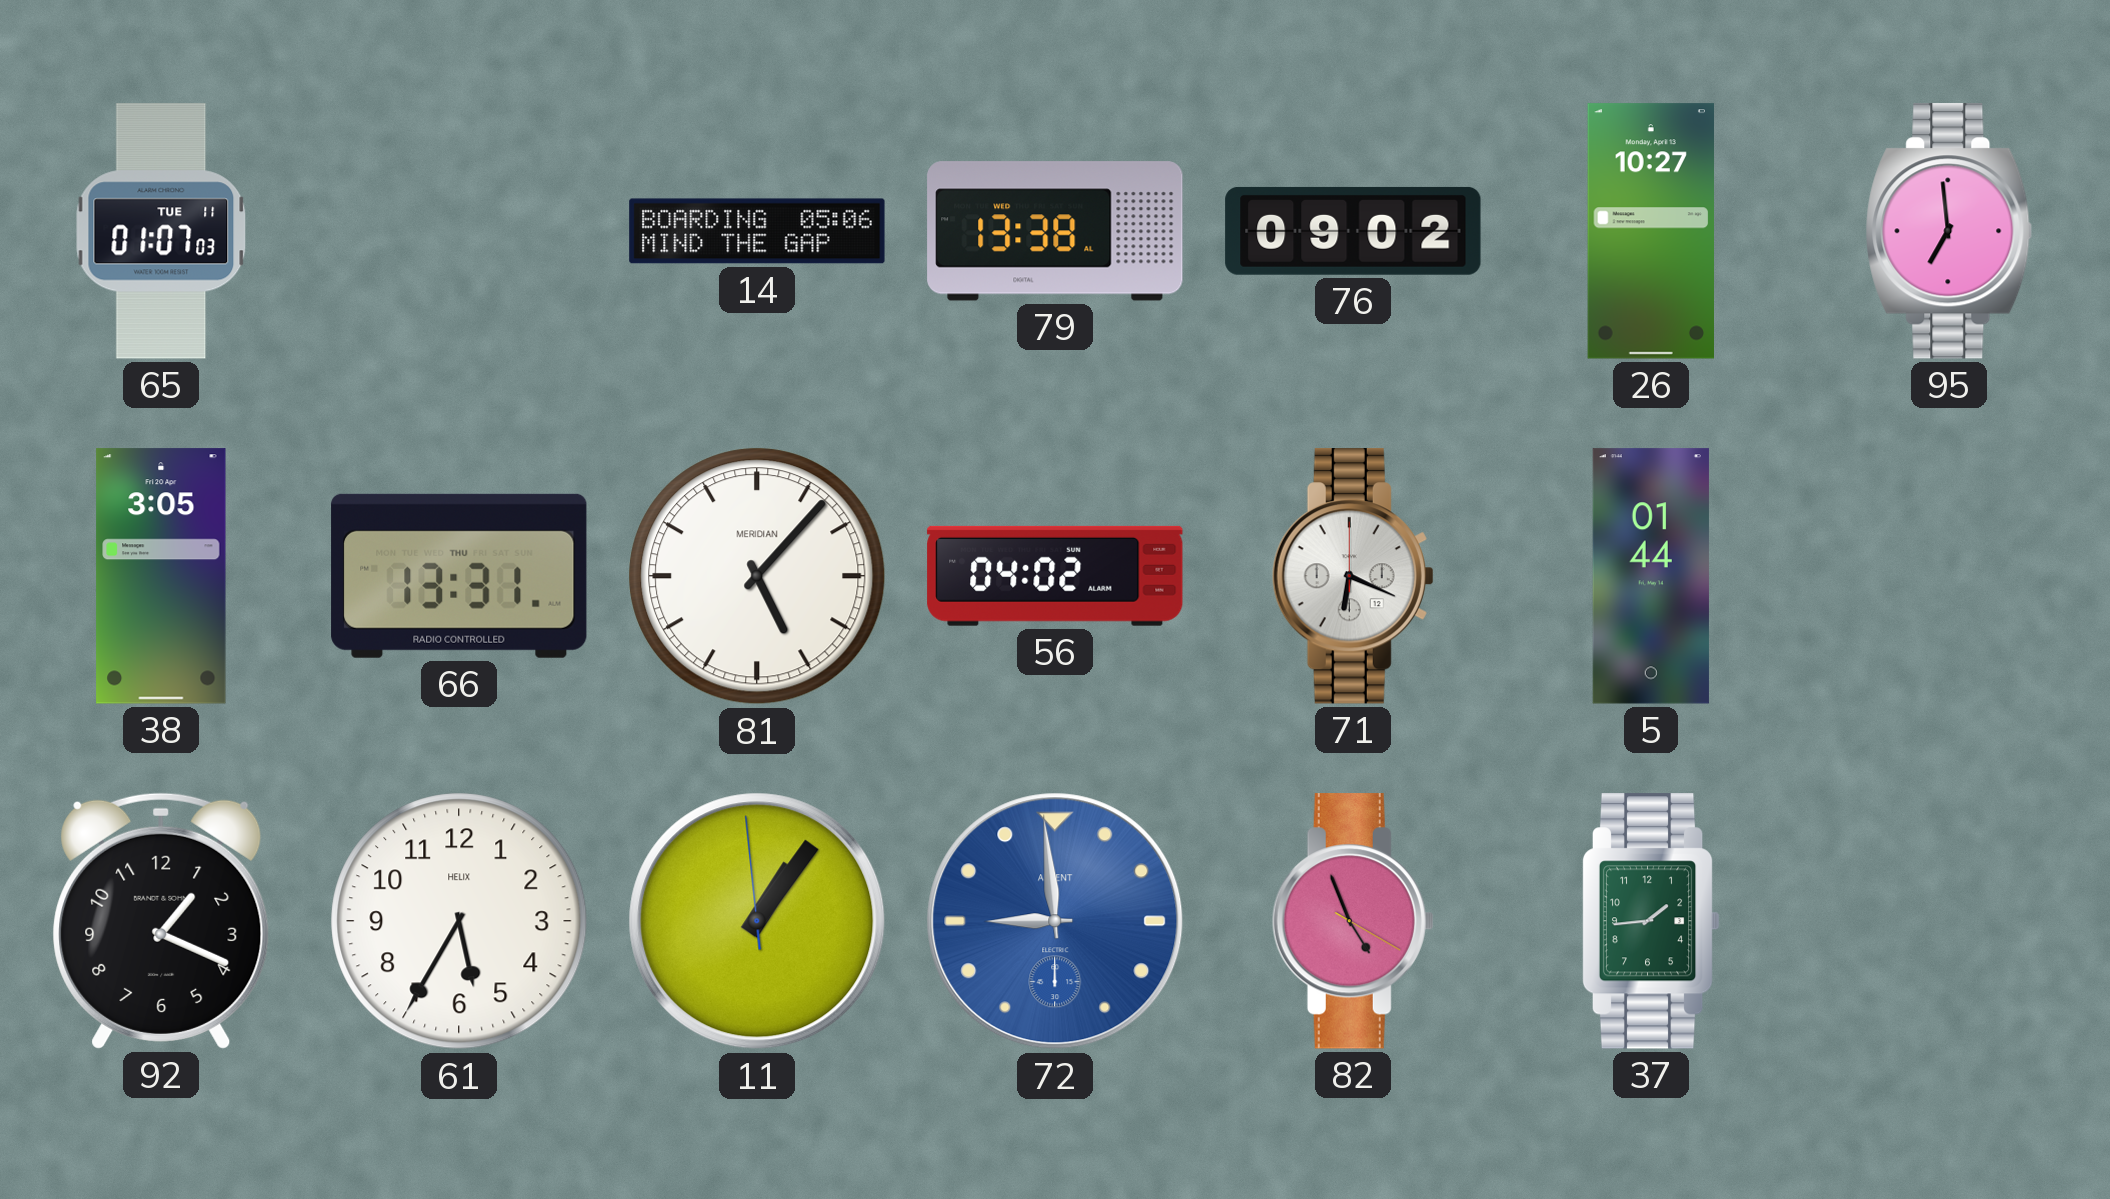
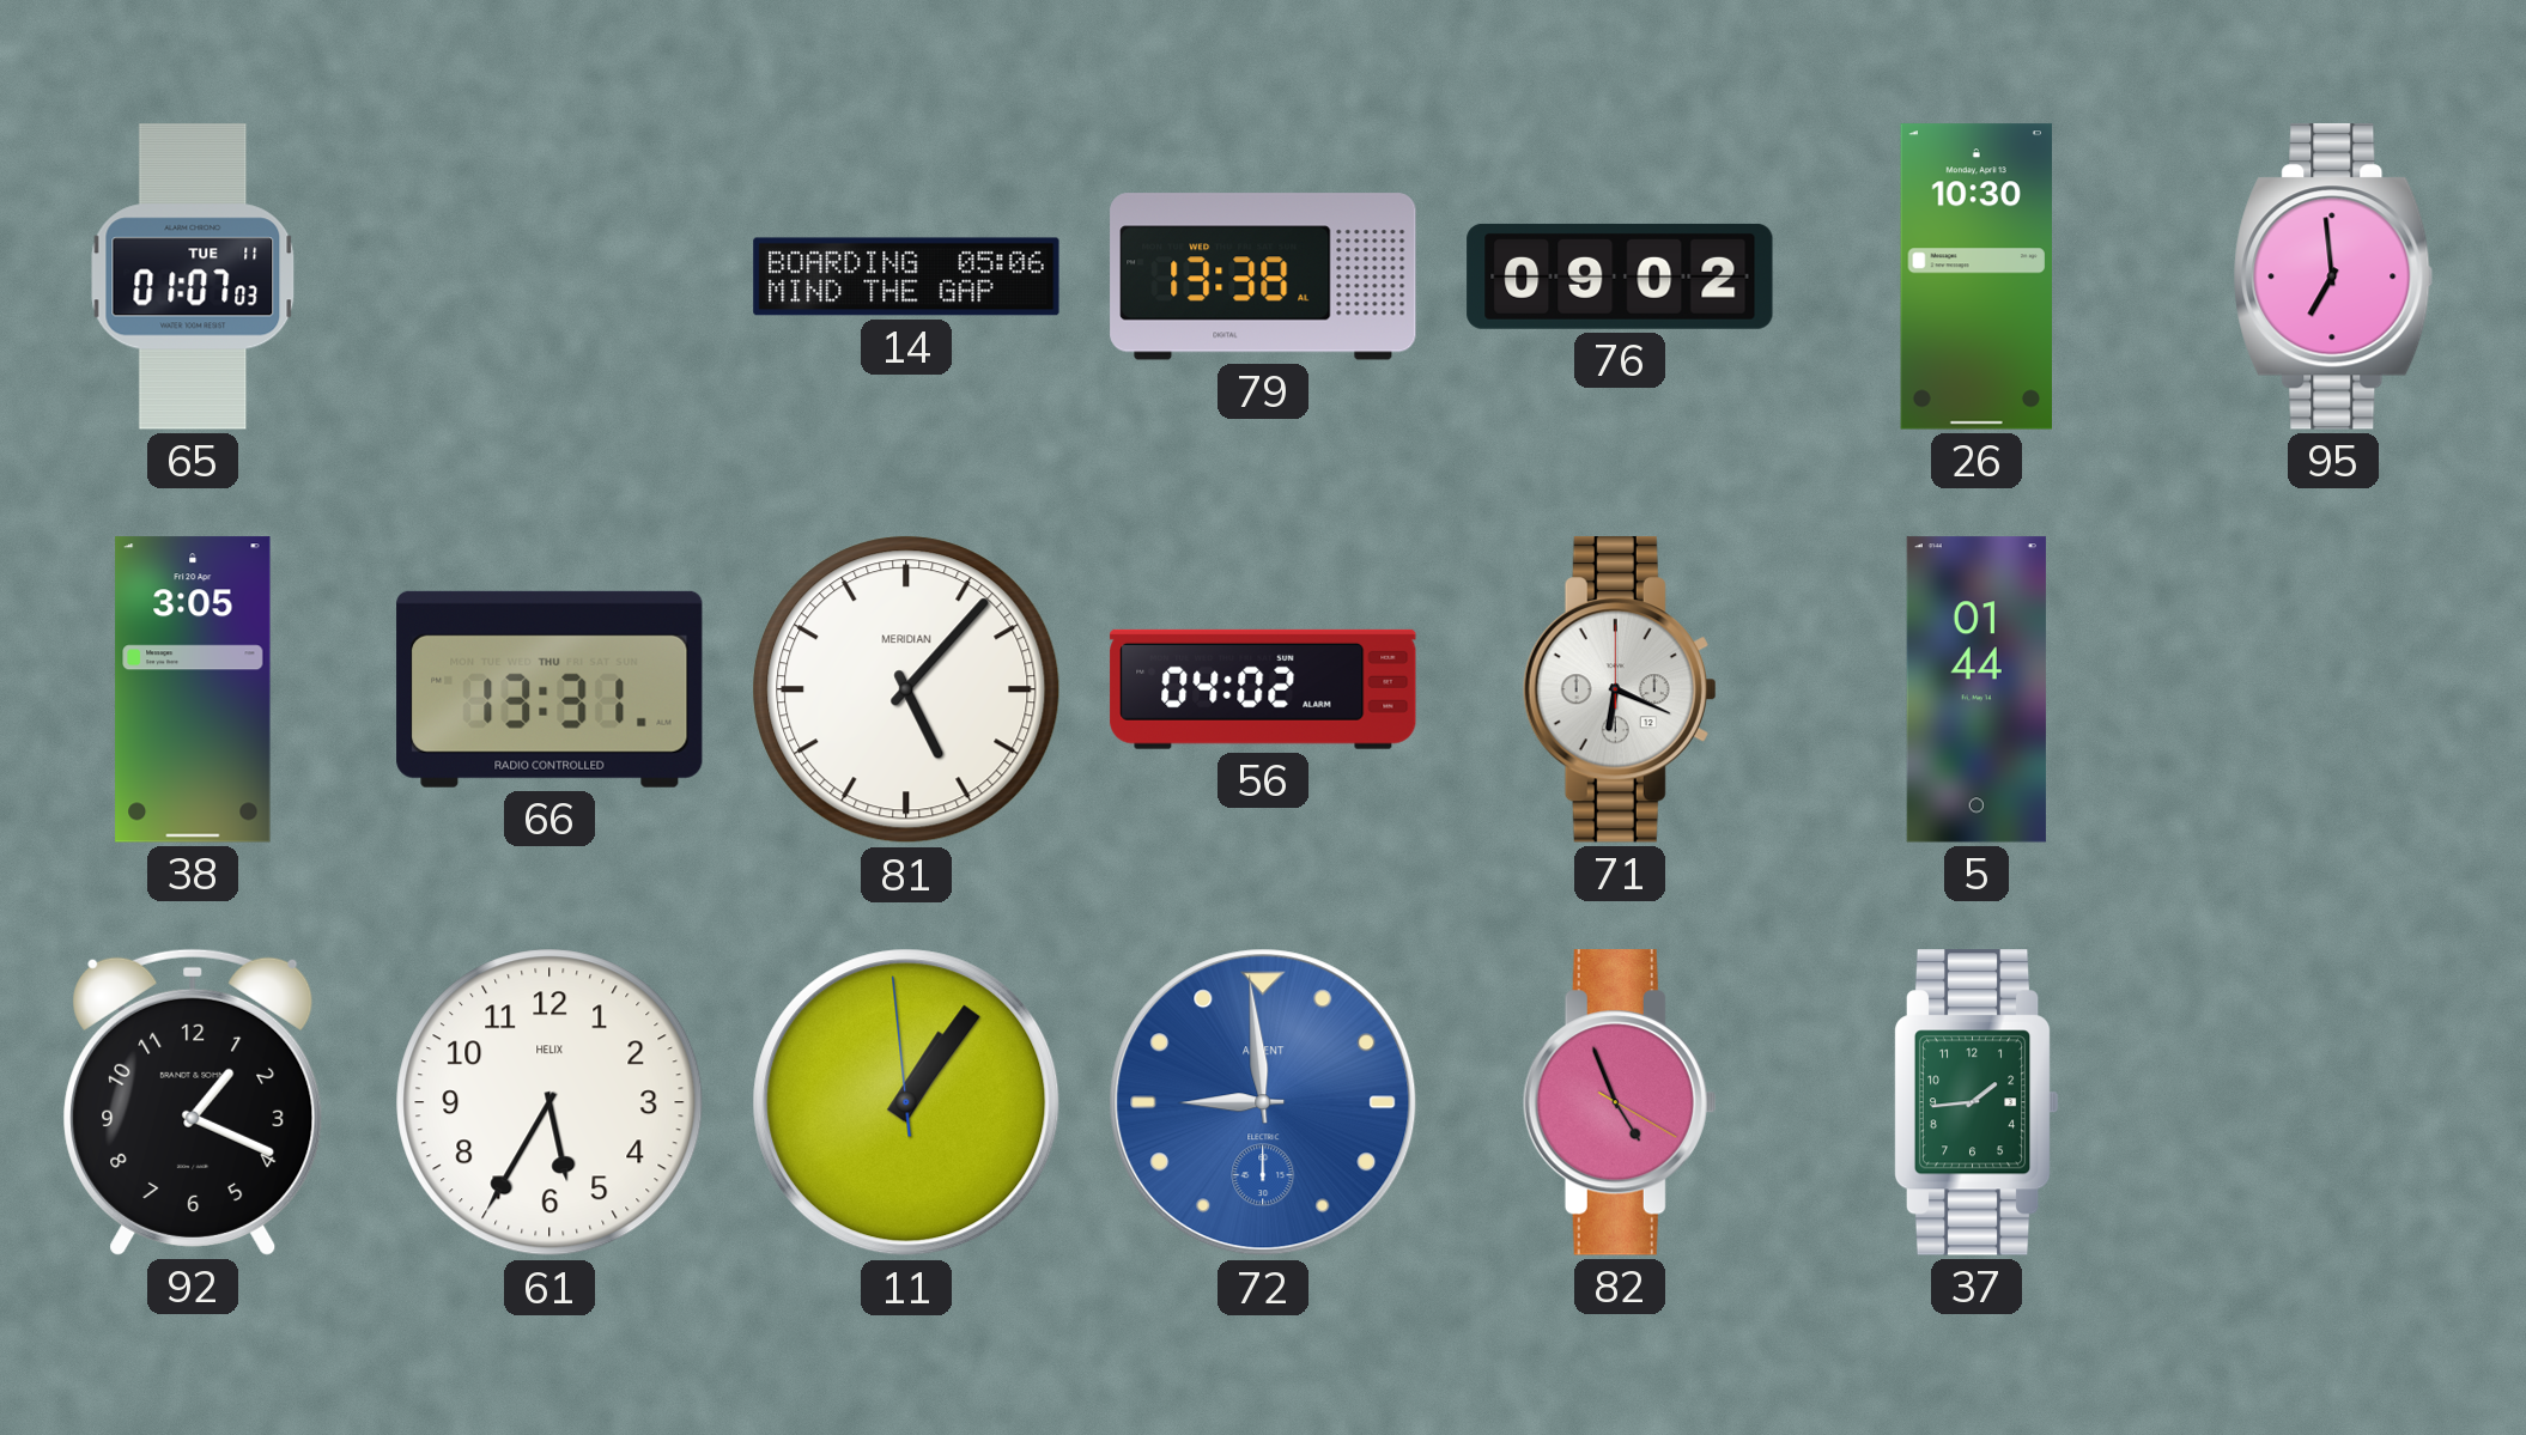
26: 10:27 -> 10:30 (1975, 276)
